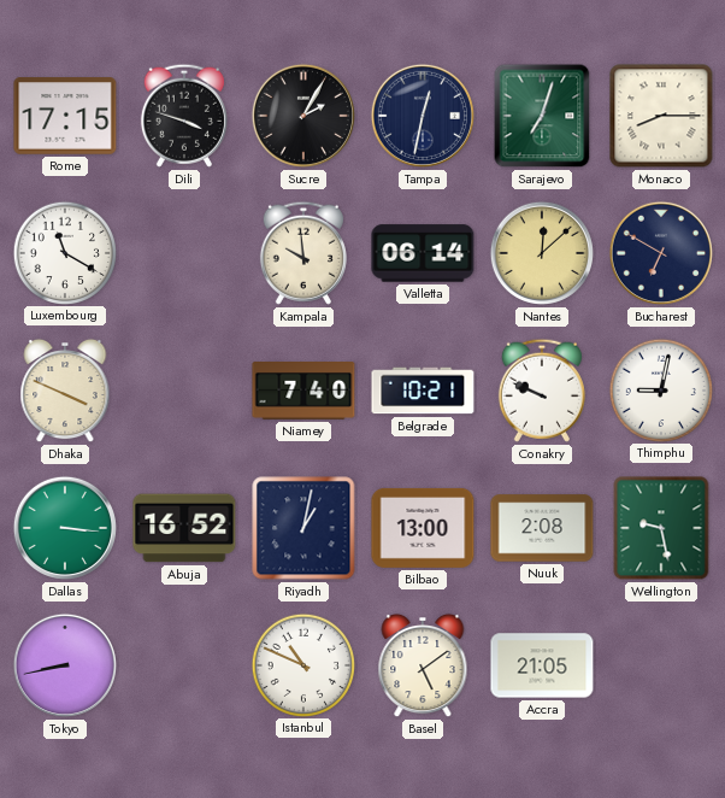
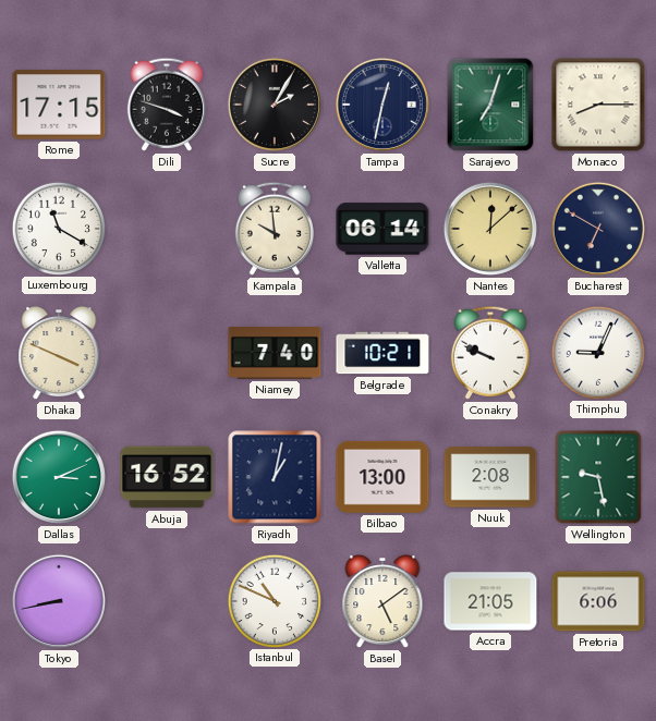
Thimphu: 9:02 -> 9:04 (597, 352)
Dallas: 3:16 -> 3:11 (59, 477)
Pretoria: none -> 6:06 (598, 601)
